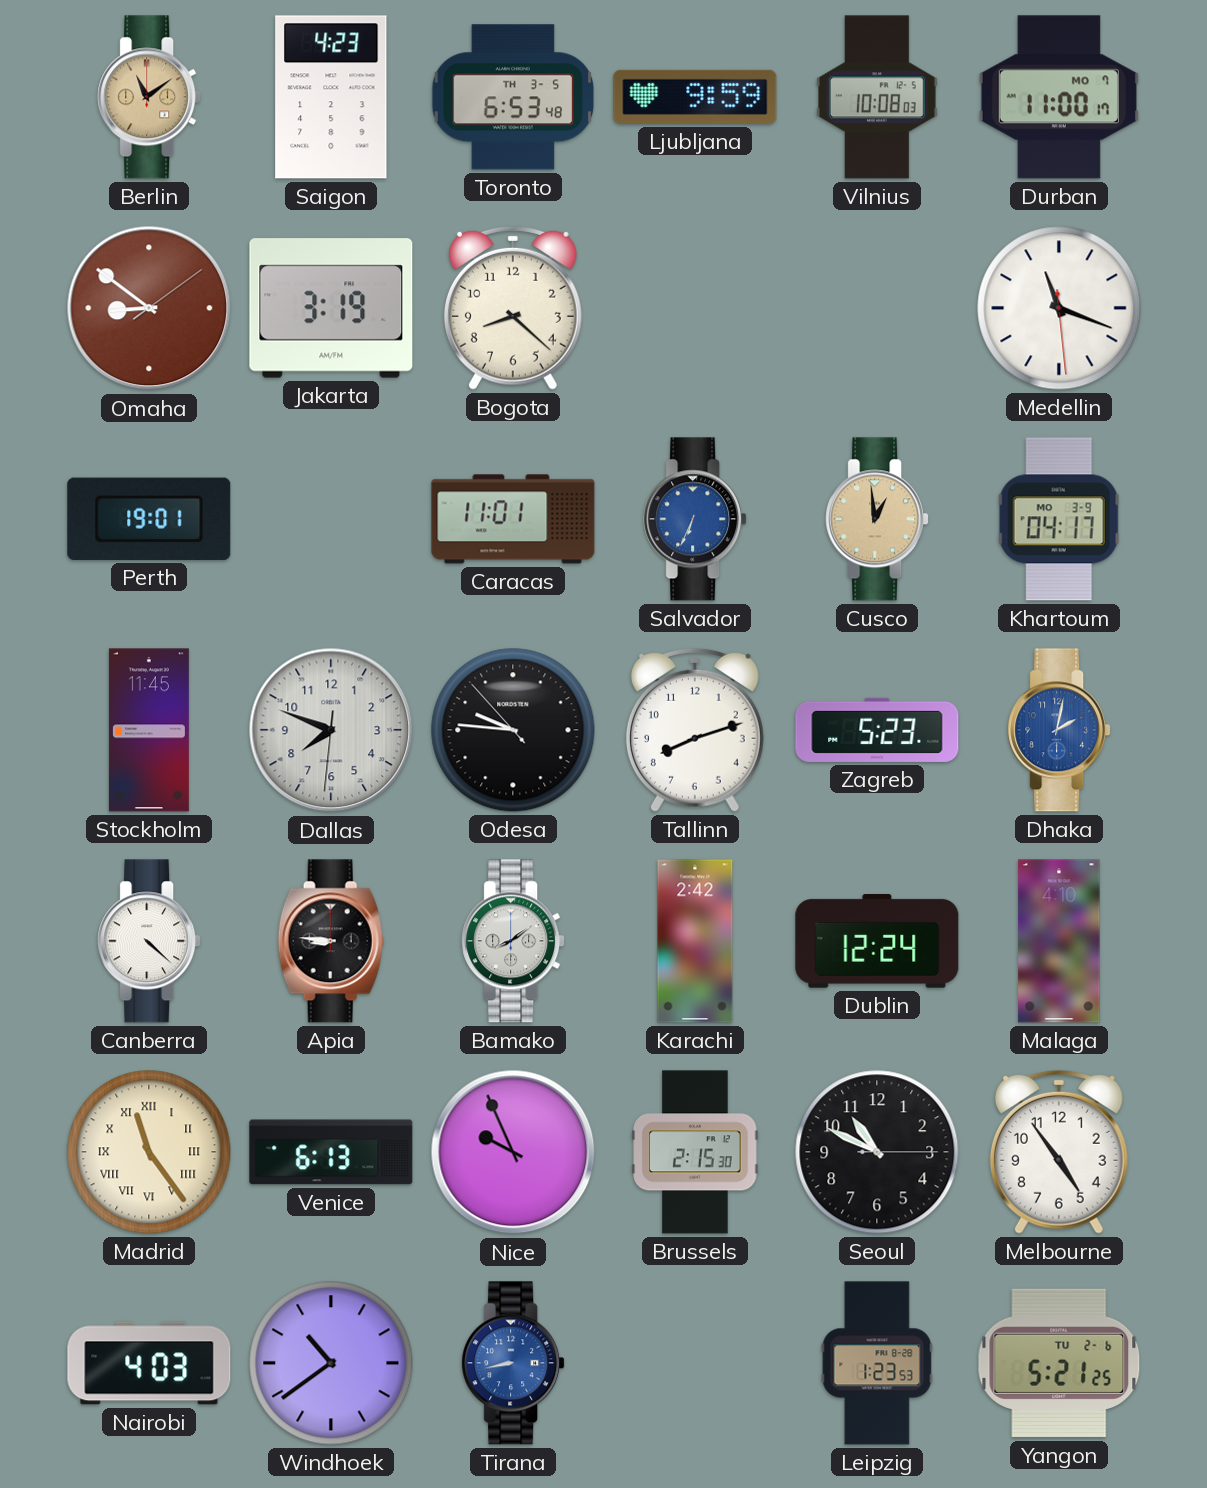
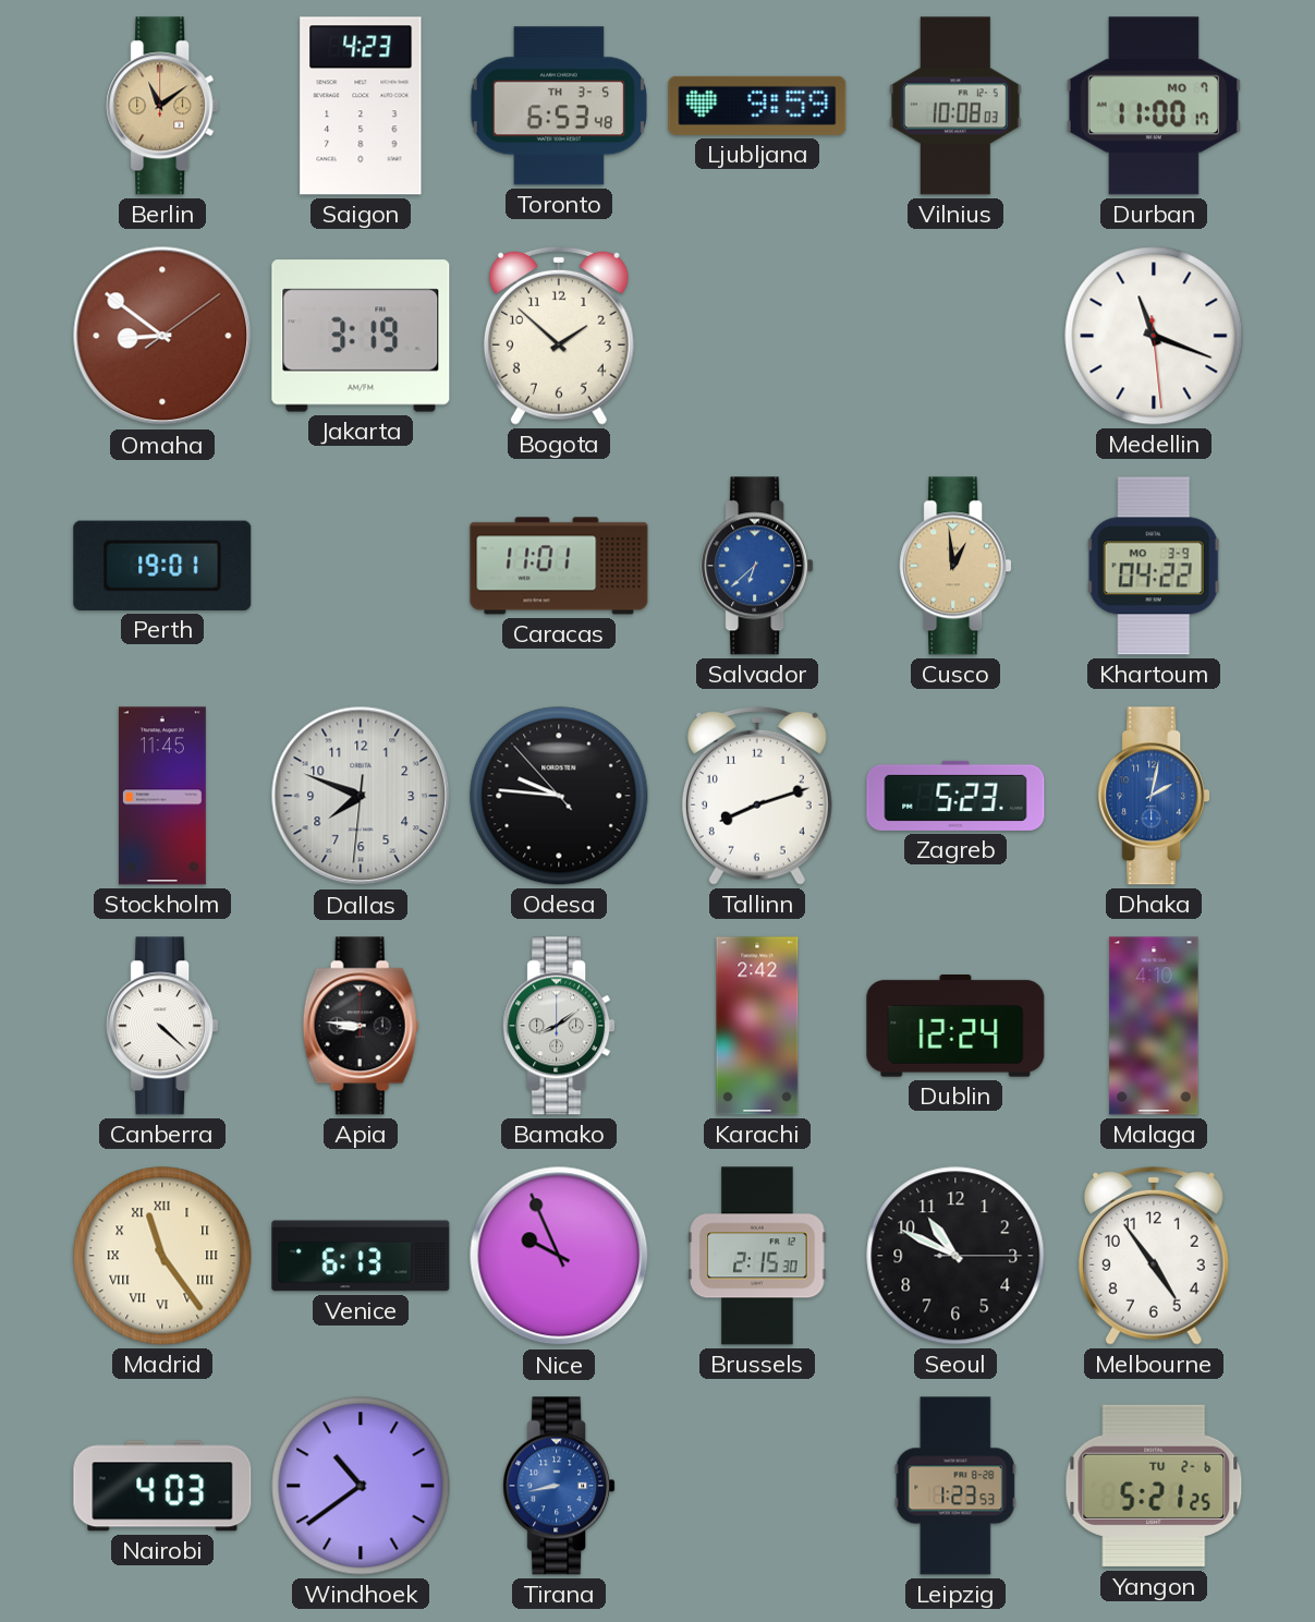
Bogota: 8:22 -> 1:52 (559, 336)
Salvador: 6:34 -> 6:38 (757, 566)
Khartoum: 04:17 -> 04:22 (1154, 566)
